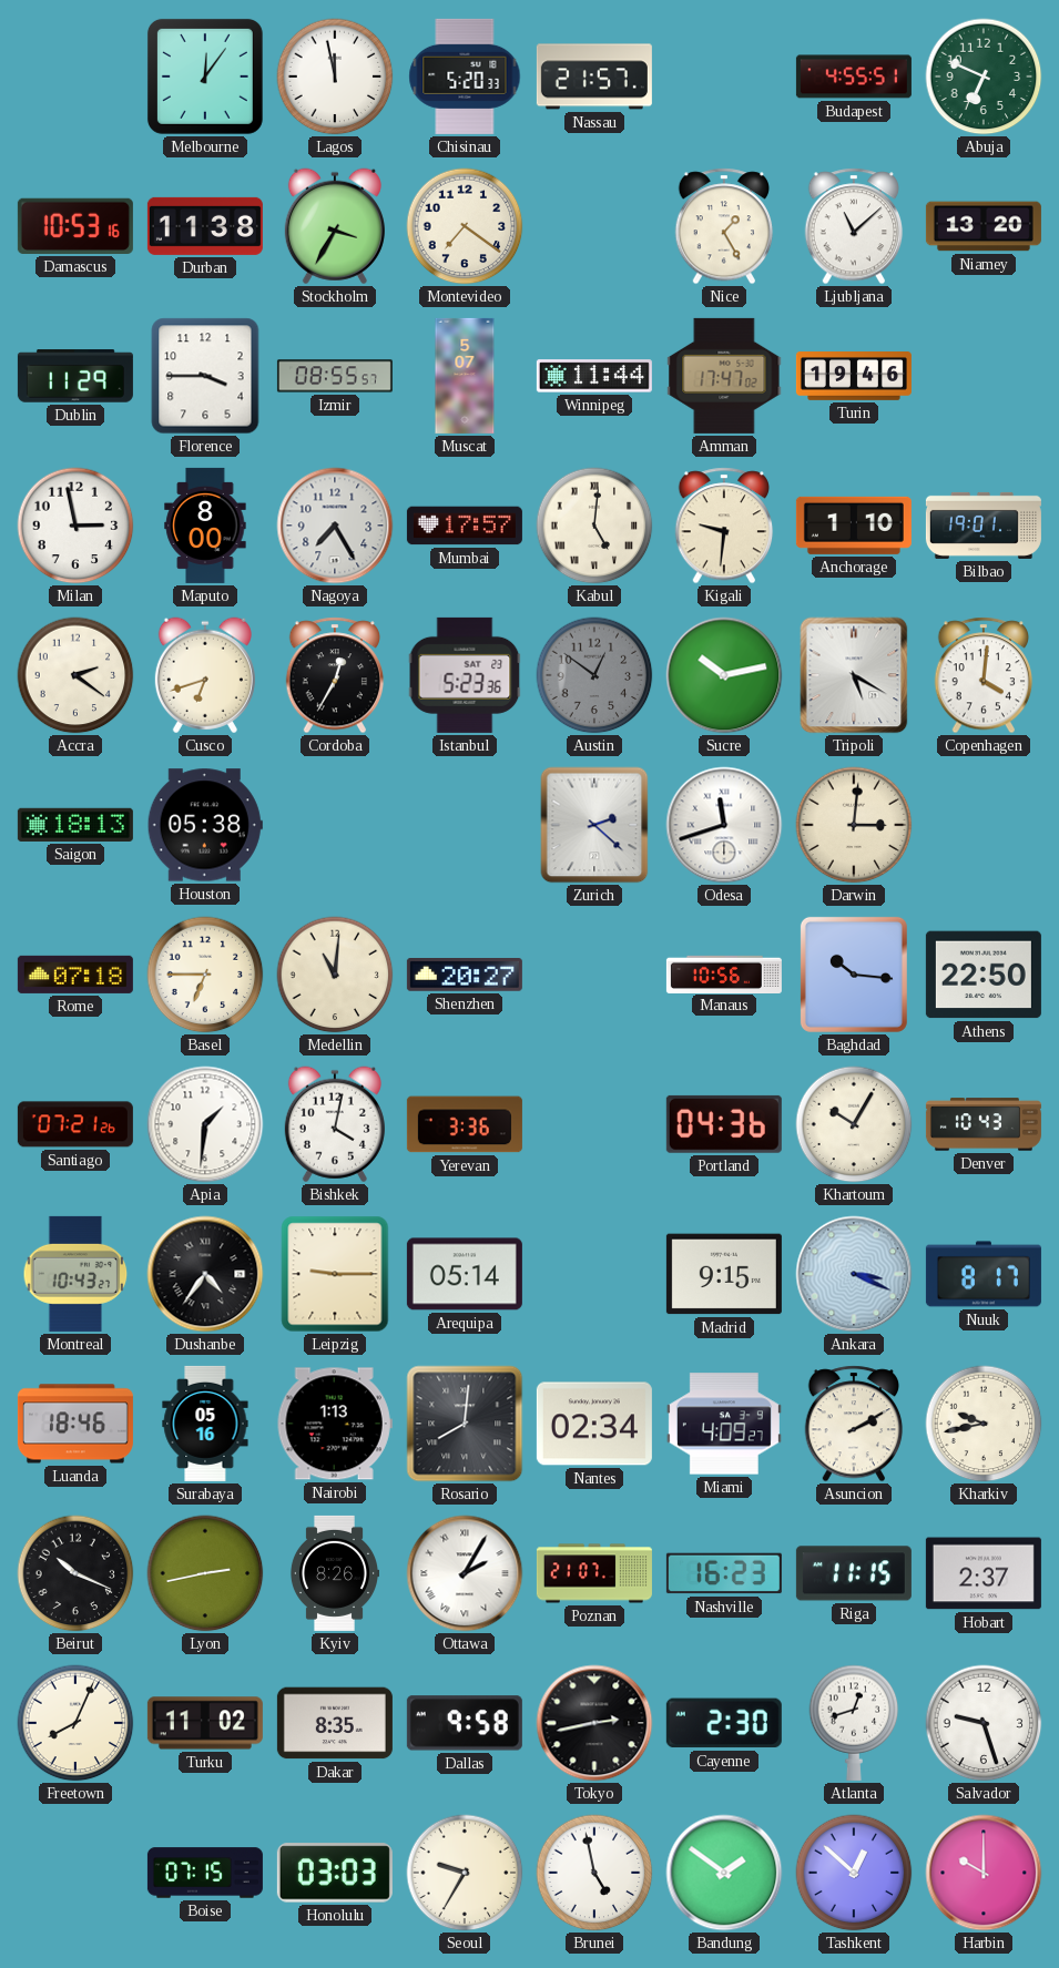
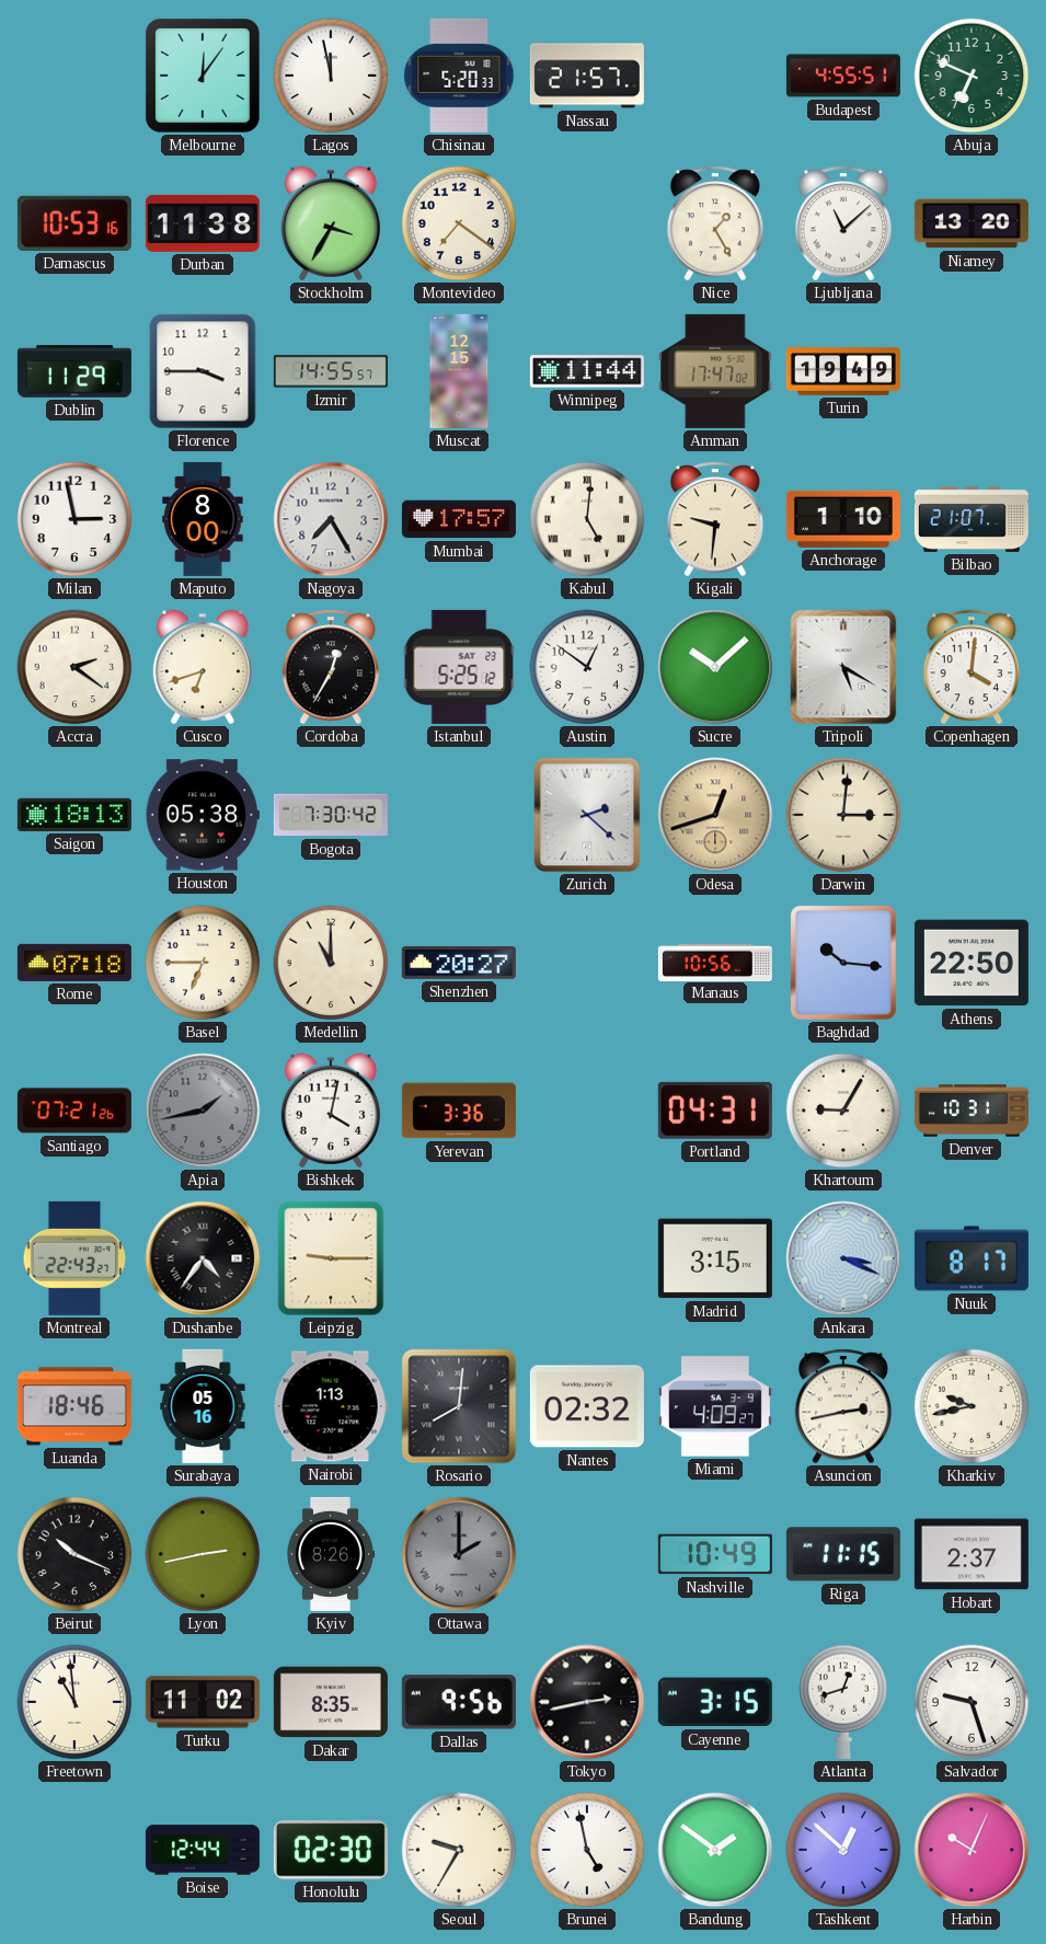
Izmir: 08:55 -> 14:55 (331, 371)
Muscat: 5:07 -> 12:15 (459, 371)
Turin: 19:46 -> 19:49 (843, 372)
Bilbao: 19:01 -> 21:07 (972, 519)
Istanbul: 5:23 -> 5:25 (459, 667)
Austin dial: grey -> white (587, 667)
Sucre: 10:13 -> 10:08 (715, 667)
Bogota: none -> 7:30 (331, 815)
Odesa: 11:42 -> 12:42 (715, 815)
Odesa dial: white -> champagne (715, 815)
Medellin: 11:01 -> 11:00 (331, 963)
Apia: 1:31 -> 1:43 (203, 1111)
Apia dial: white -> grey (203, 1111)
Portland: 04:36 -> 04:31 (715, 1111)
Khartoum: 10:05 -> 9:05 (843, 1111)
Denver: 10:43 -> 10:31 (972, 1111)
Montreal: 10:43 -> 22:43 (74, 1258)
Arequipa: 05:14 -> none (465, 1274)
Madrid: 9:15 -> 3:15 (715, 1258)
Nantes: 02:34 -> 02:32 (587, 1406)
Asuncion: 2:10 -> 2:43 (843, 1406)
Ottawa: 2:05 -> 2:00 (459, 1554)
Ottawa dial: white -> grey (459, 1554)
Poznan: 21:07 -> none (594, 1573)
Nashville: 16:23 -> 10:49 (715, 1554)
Freetown: 8:04 -> 10:59 (74, 1702)
Dallas: 9:58 -> 9:56 (459, 1702)
Cayenne: 2:30 -> 3:15 (715, 1702)
Boise: 07:15 -> 12:44 (203, 1850)
Honolulu: 03:03 -> 02:30 (331, 1850)
Harbin: 10:00 -> 10:04 (972, 1850)
